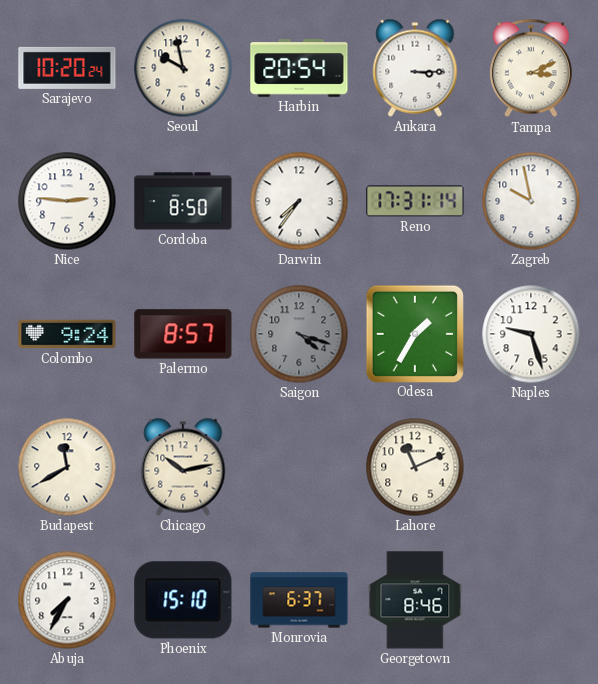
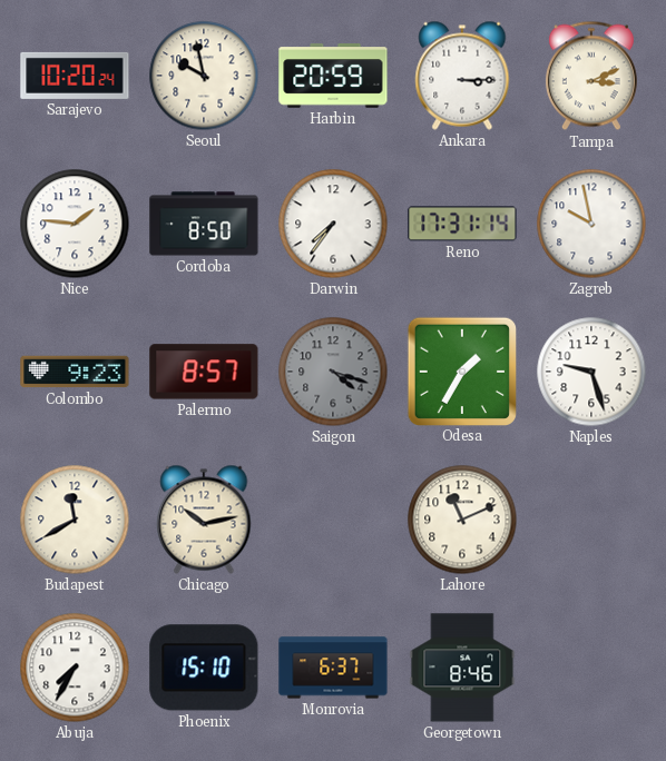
Harbin: 20:54 -> 20:59 (333, 76)
Nice: 2:46 -> 1:46 (75, 224)
Colombo: 9:24 -> 9:23 (75, 372)
